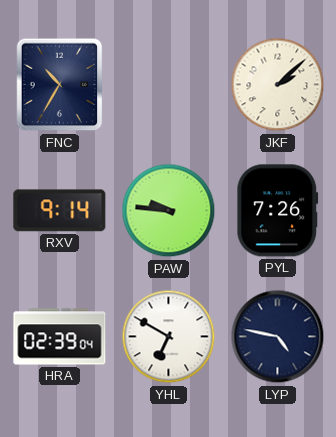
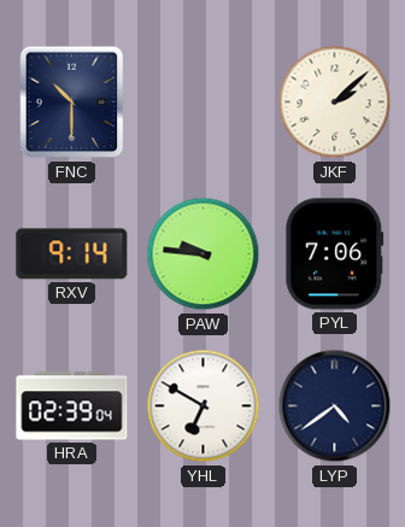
FNC: 10:35 -> 10:30 (72, 103)
PYL: 7:26 -> 7:06 (335, 254)
LYP: 4:47 -> 4:39 (335, 406)
